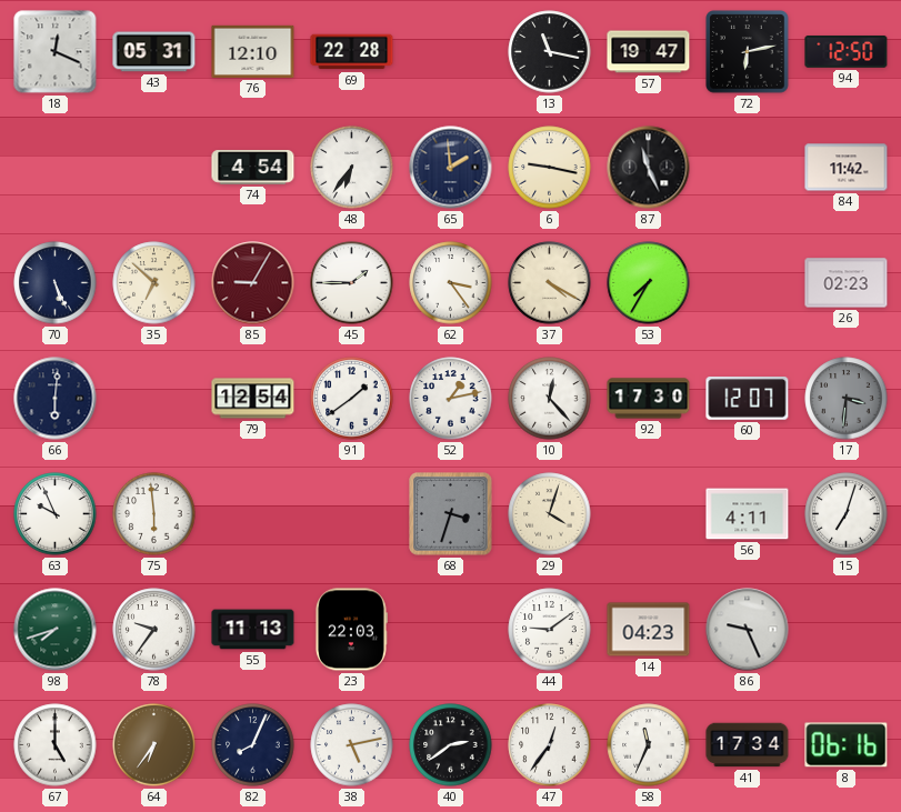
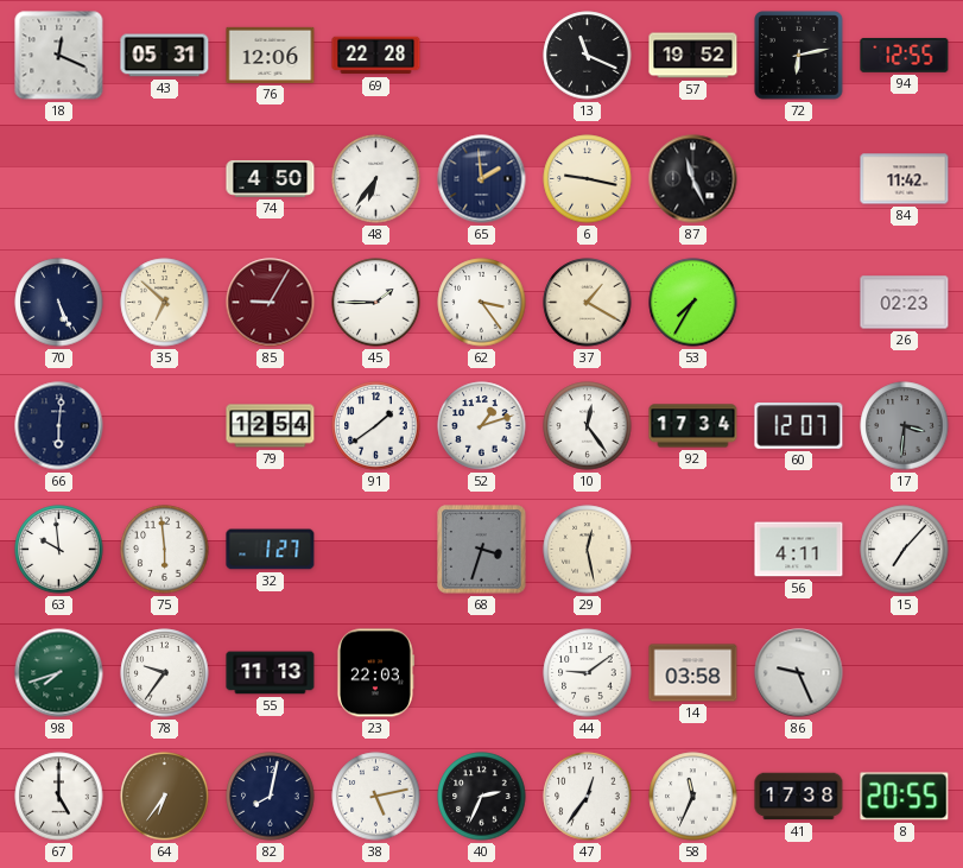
76: 12:10 -> 12:06 (271, 55)
13: 11:17 -> 11:19 (588, 56)
57: 19:47 -> 19:52 (693, 56)
94: 12:50 -> 12:55 (905, 55)
74: 4:54 -> 4:50 (271, 179)
37: 4:20 -> 1:20 (588, 303)
52: 1:13 -> 1:12 (482, 426)
10: 12:23 -> 12:24 (588, 426)
92: 17:30 -> 17:34 (693, 426)
63: 9:56 -> 9:59 (59, 550)
32: none -> 1:27 (271, 550)
29: 4:03 -> 12:28 (588, 550)
15: 7:03 -> 7:07 (905, 550)
14: 04:23 -> 03:58 (693, 673)
82: 8:04 -> 8:02 (271, 797)
40: 2:39 -> 2:34 (482, 797)
41: 17:34 -> 17:38 (799, 797)
8: 06:16 -> 20:55 (905, 797)
